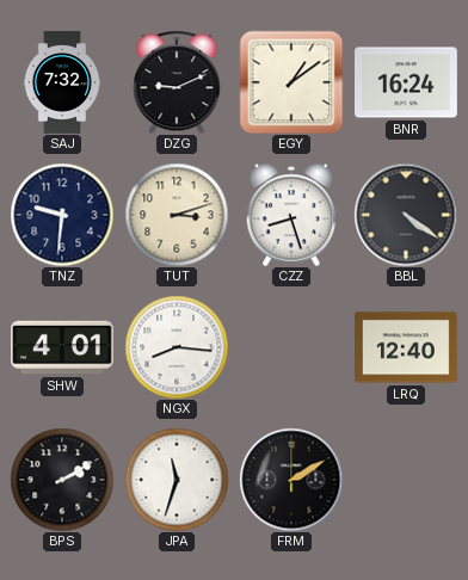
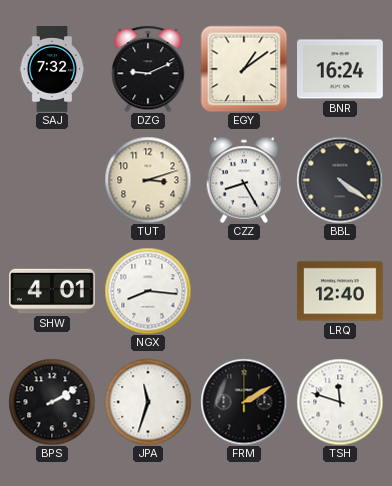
TNZ: 9:31 -> none (62, 215)
CZZ: 8:27 -> 8:25 (244, 180)
TSH: none -> 11:48 (340, 402)
